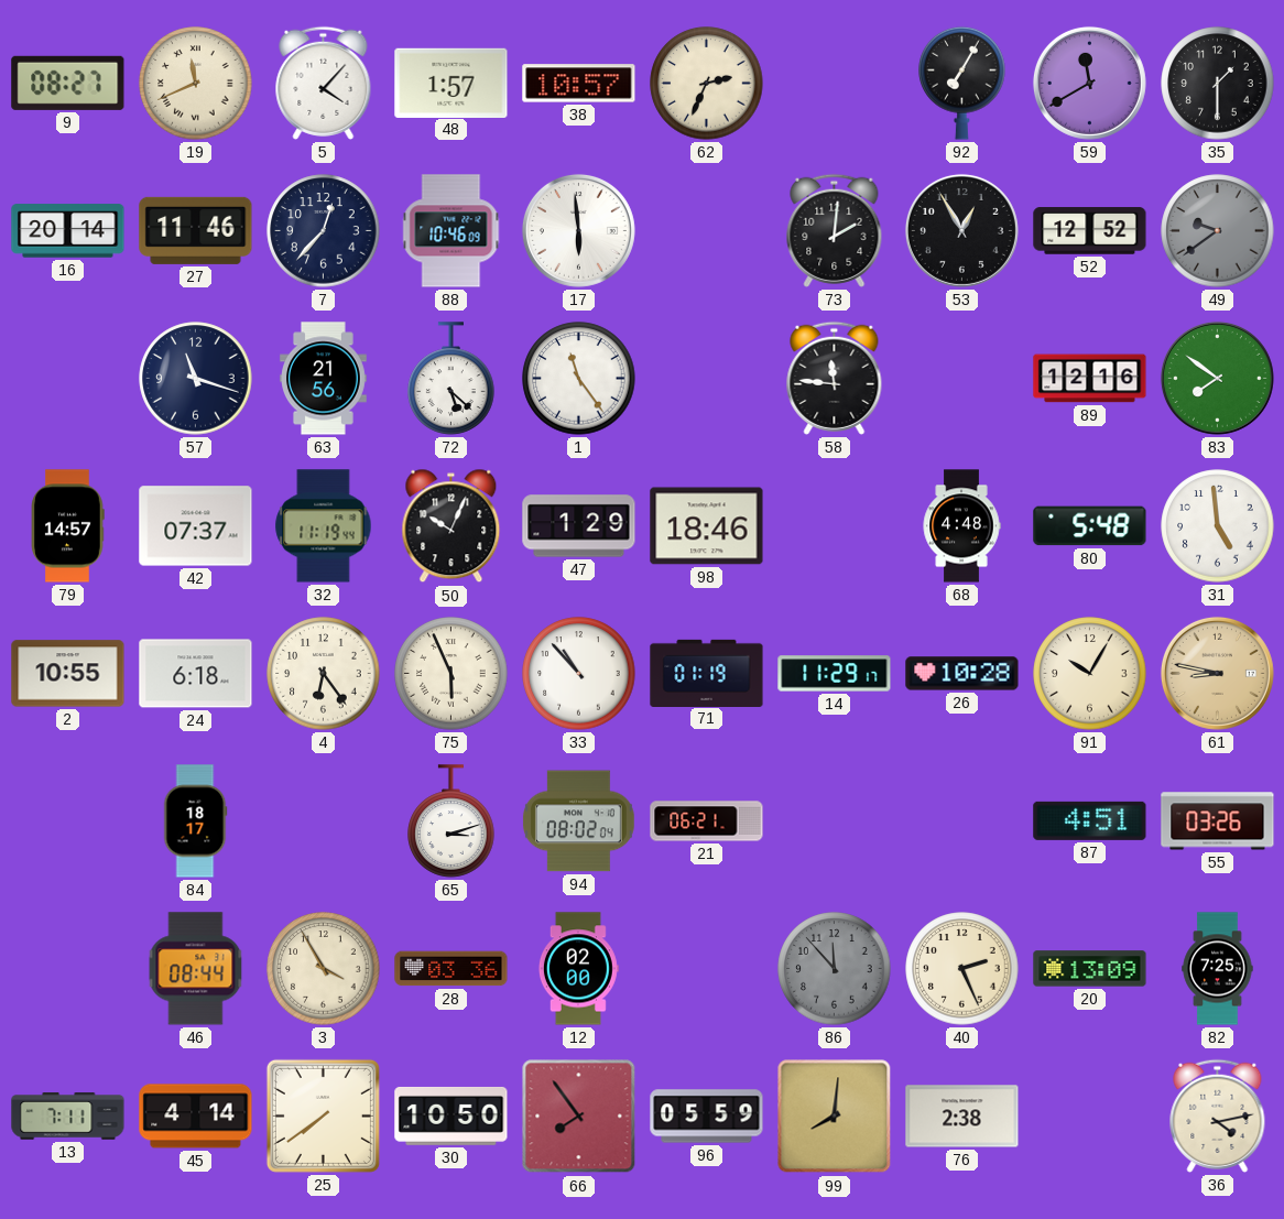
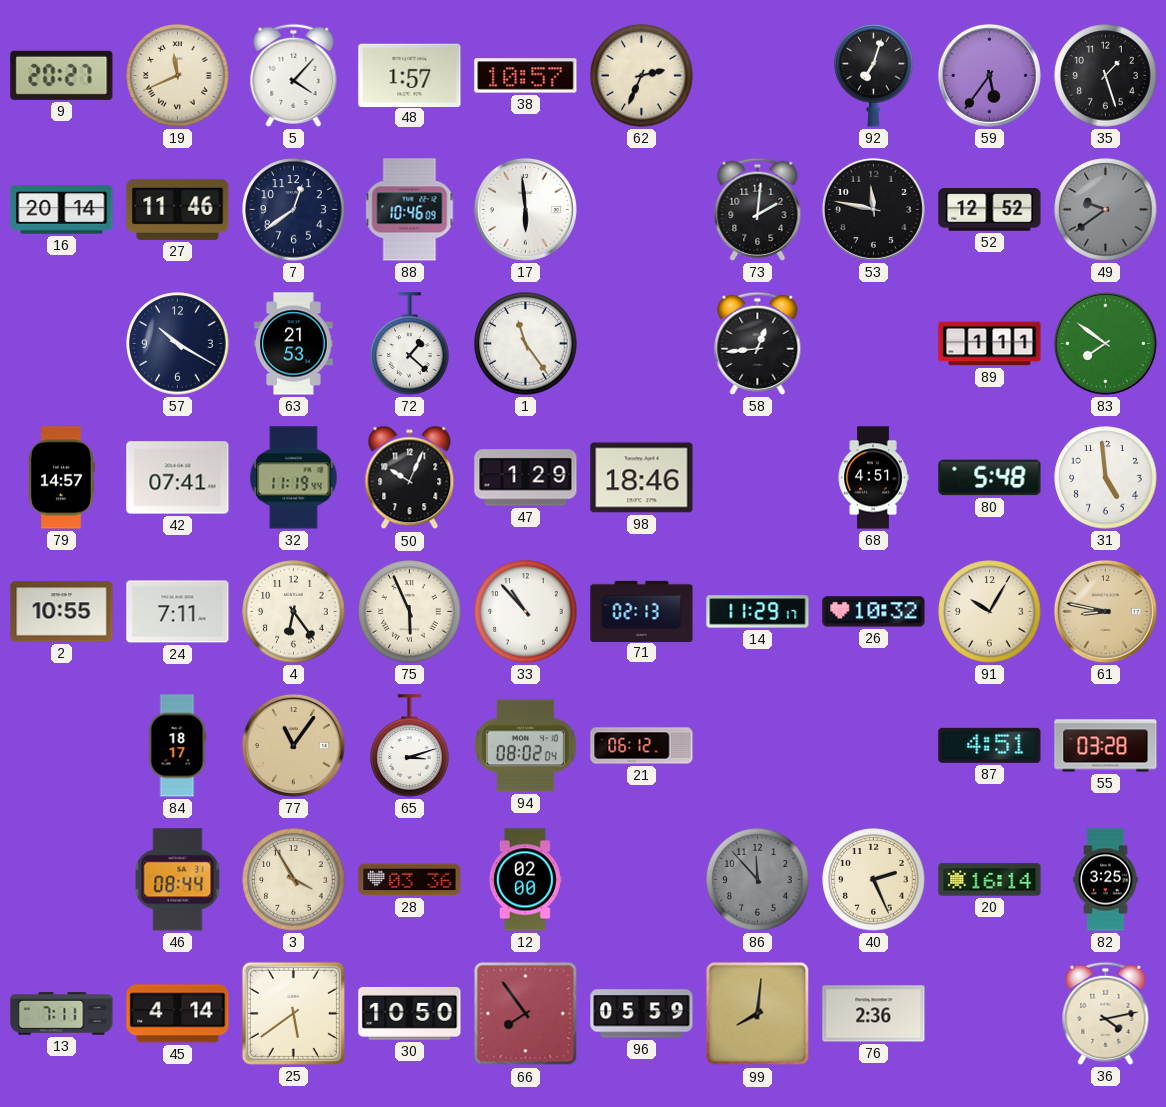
9: 08:27 -> 20:27 (62, 75)
92: 7:05 -> 7:03 (874, 75)
59: 11:40 -> 5:36 (989, 75)
35: 1:30 -> 1:27 (1106, 76)
7: 12:37 -> 12:39 (294, 210)
53: 12:55 -> 11:47 (873, 209)
57: 11:18 -> 10:20 (178, 344)
63: 21:56 -> 21:53 (294, 344)
72: 5:22 -> 1:22 (410, 344)
58: 11:46 -> 12:44 (758, 343)
89: 12:16 -> 1:11 (990, 344)
42: 07:37 -> 07:41 (178, 478)
68: 4:48 -> 4:51 (873, 478)
24: 6:18 -> 7:11 (178, 612)
71: 01:19 -> 02:13 (642, 611)
26: 10:28 -> 10:32 (874, 612)
77: none -> 11:06 (293, 745)
21: 06:21 -> 06:12 (642, 746)
55: 03:26 -> 03:28 (1106, 746)
20: 13:09 -> 16:14 (990, 880)
82: 7:25 -> 3:25 (1106, 880)
25: 7:39 -> 5:39 (293, 1013)
76: 2:38 -> 2:36 (874, 1014)
